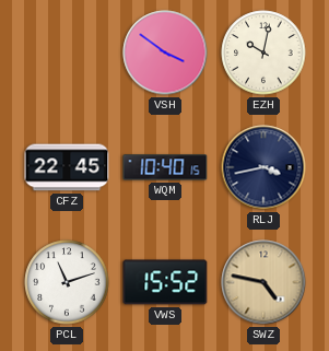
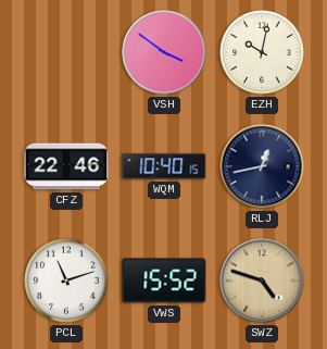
CFZ: 22:45 -> 22:46 (66, 166)
RLJ: 3:43 -> 12:43 (262, 166)
SWZ: 4:47 -> 4:48 (262, 281)
